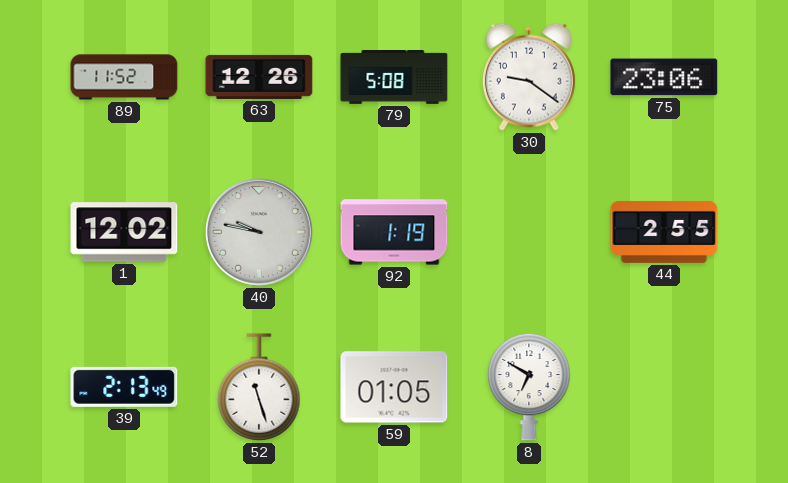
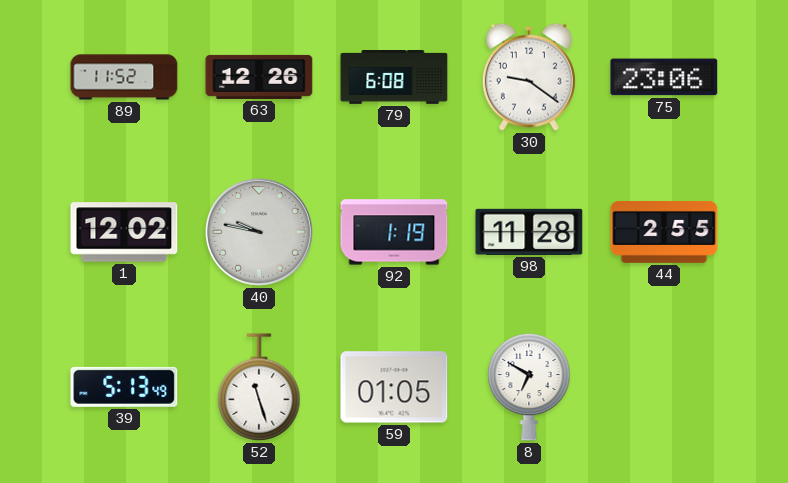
79: 5:08 -> 6:08 (394, 78)
98: none -> 11:28 (529, 232)
39: 2:13 -> 5:13 (124, 387)
